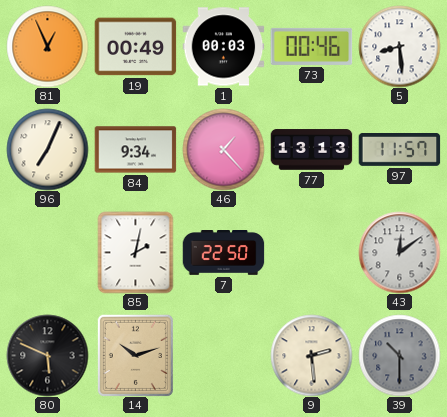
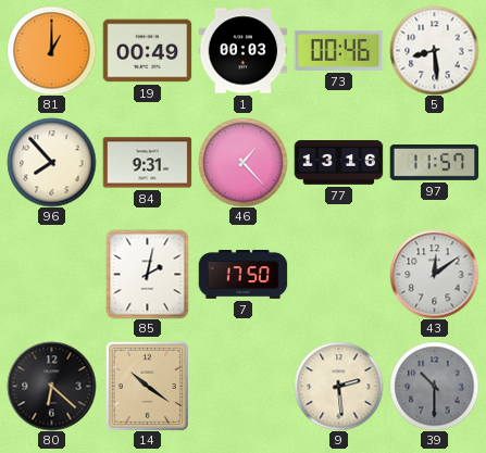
81: 12:56 -> 1:00 (51, 50)
96: 7:04 -> 7:53 (51, 162)
84: 9:34 -> 9:31 (147, 163)
77: 13:13 -> 13:16 (338, 163)
7: 22:50 -> 17:50 (242, 275)
80: 5:49 -> 6:22 (51, 386)
14: 10:12 -> 10:21 (147, 386)
